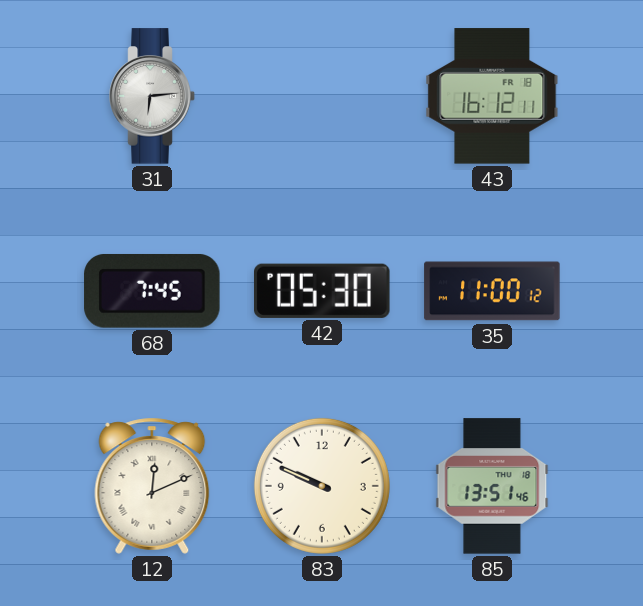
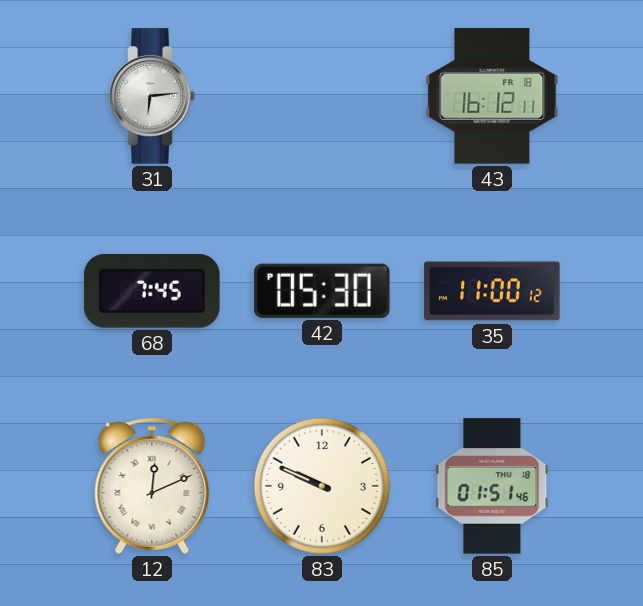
85: 13:51 -> 01:51 (492, 486)
